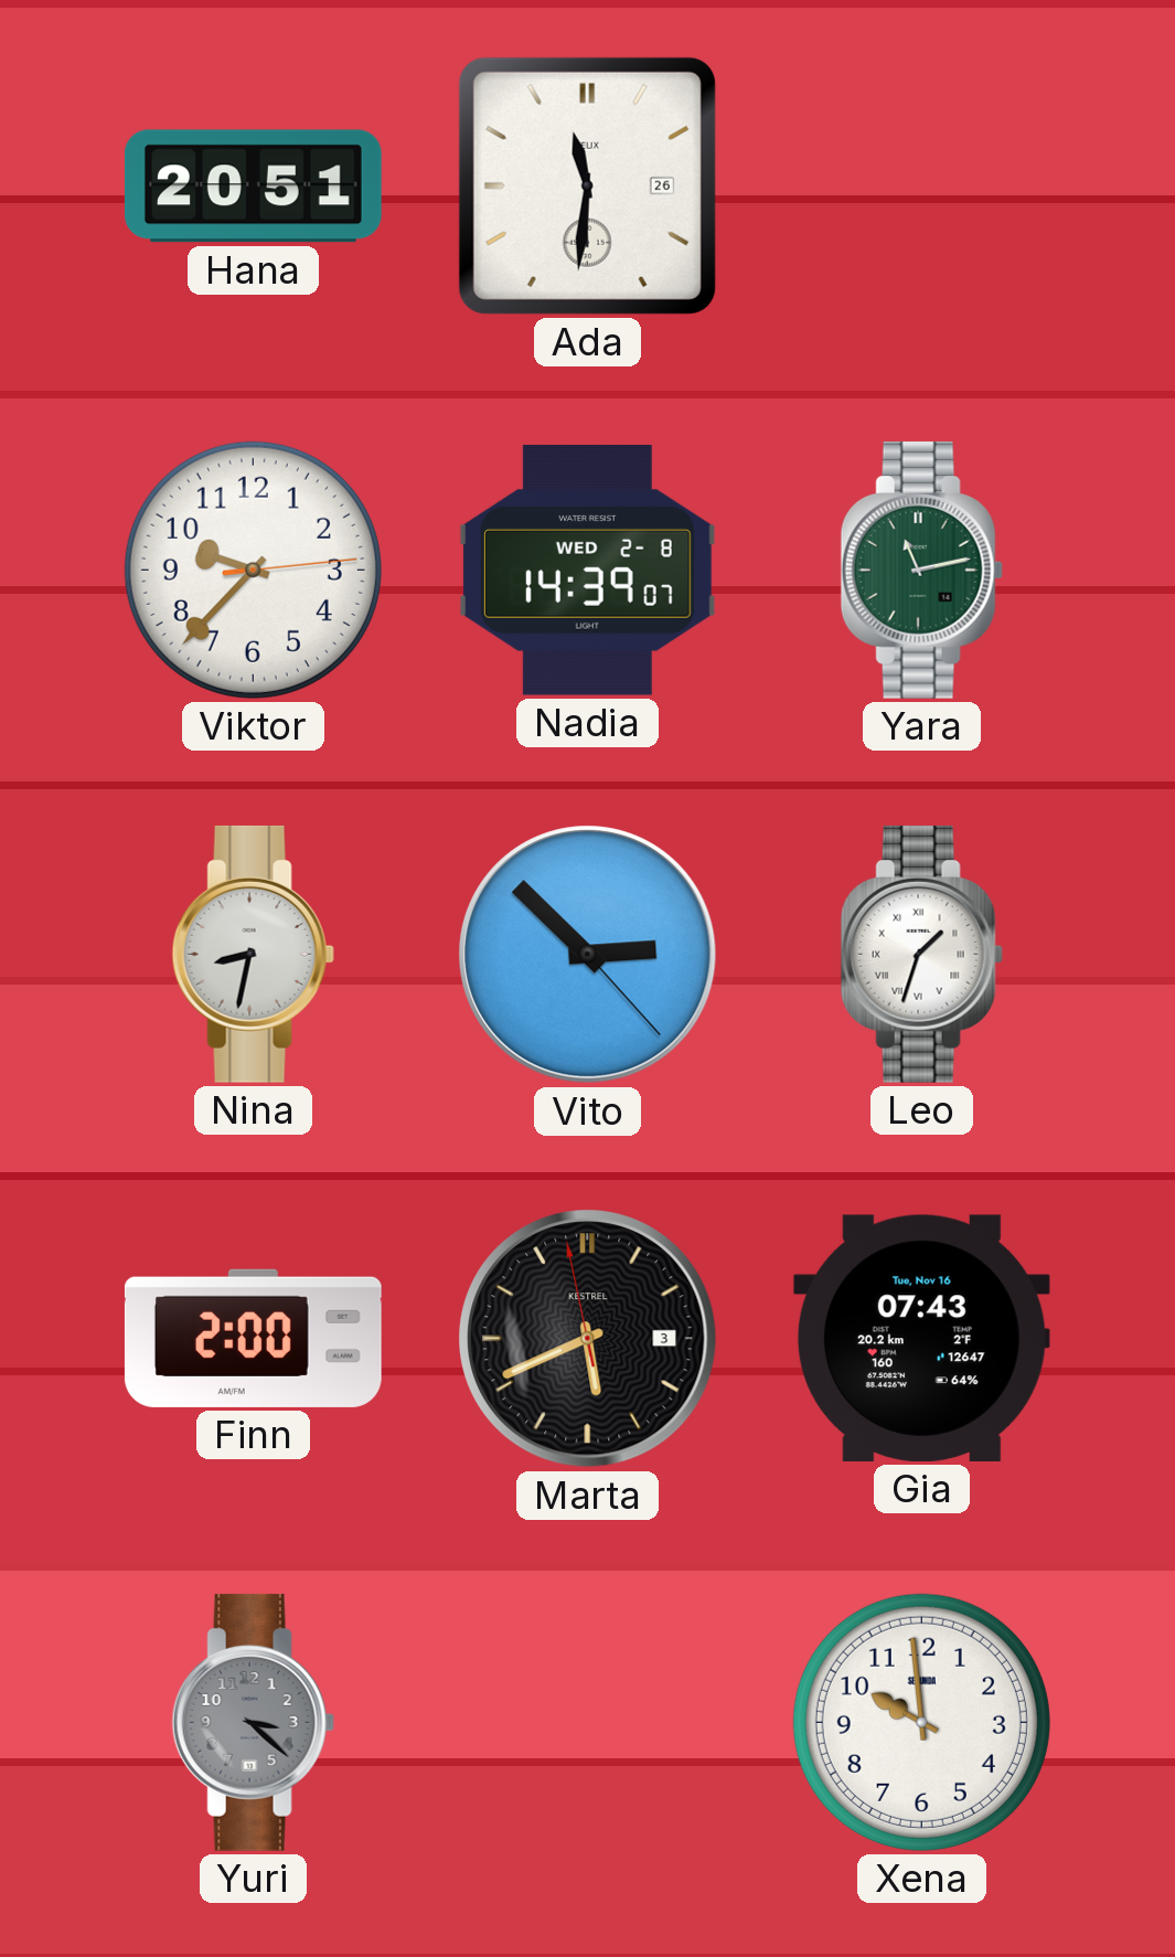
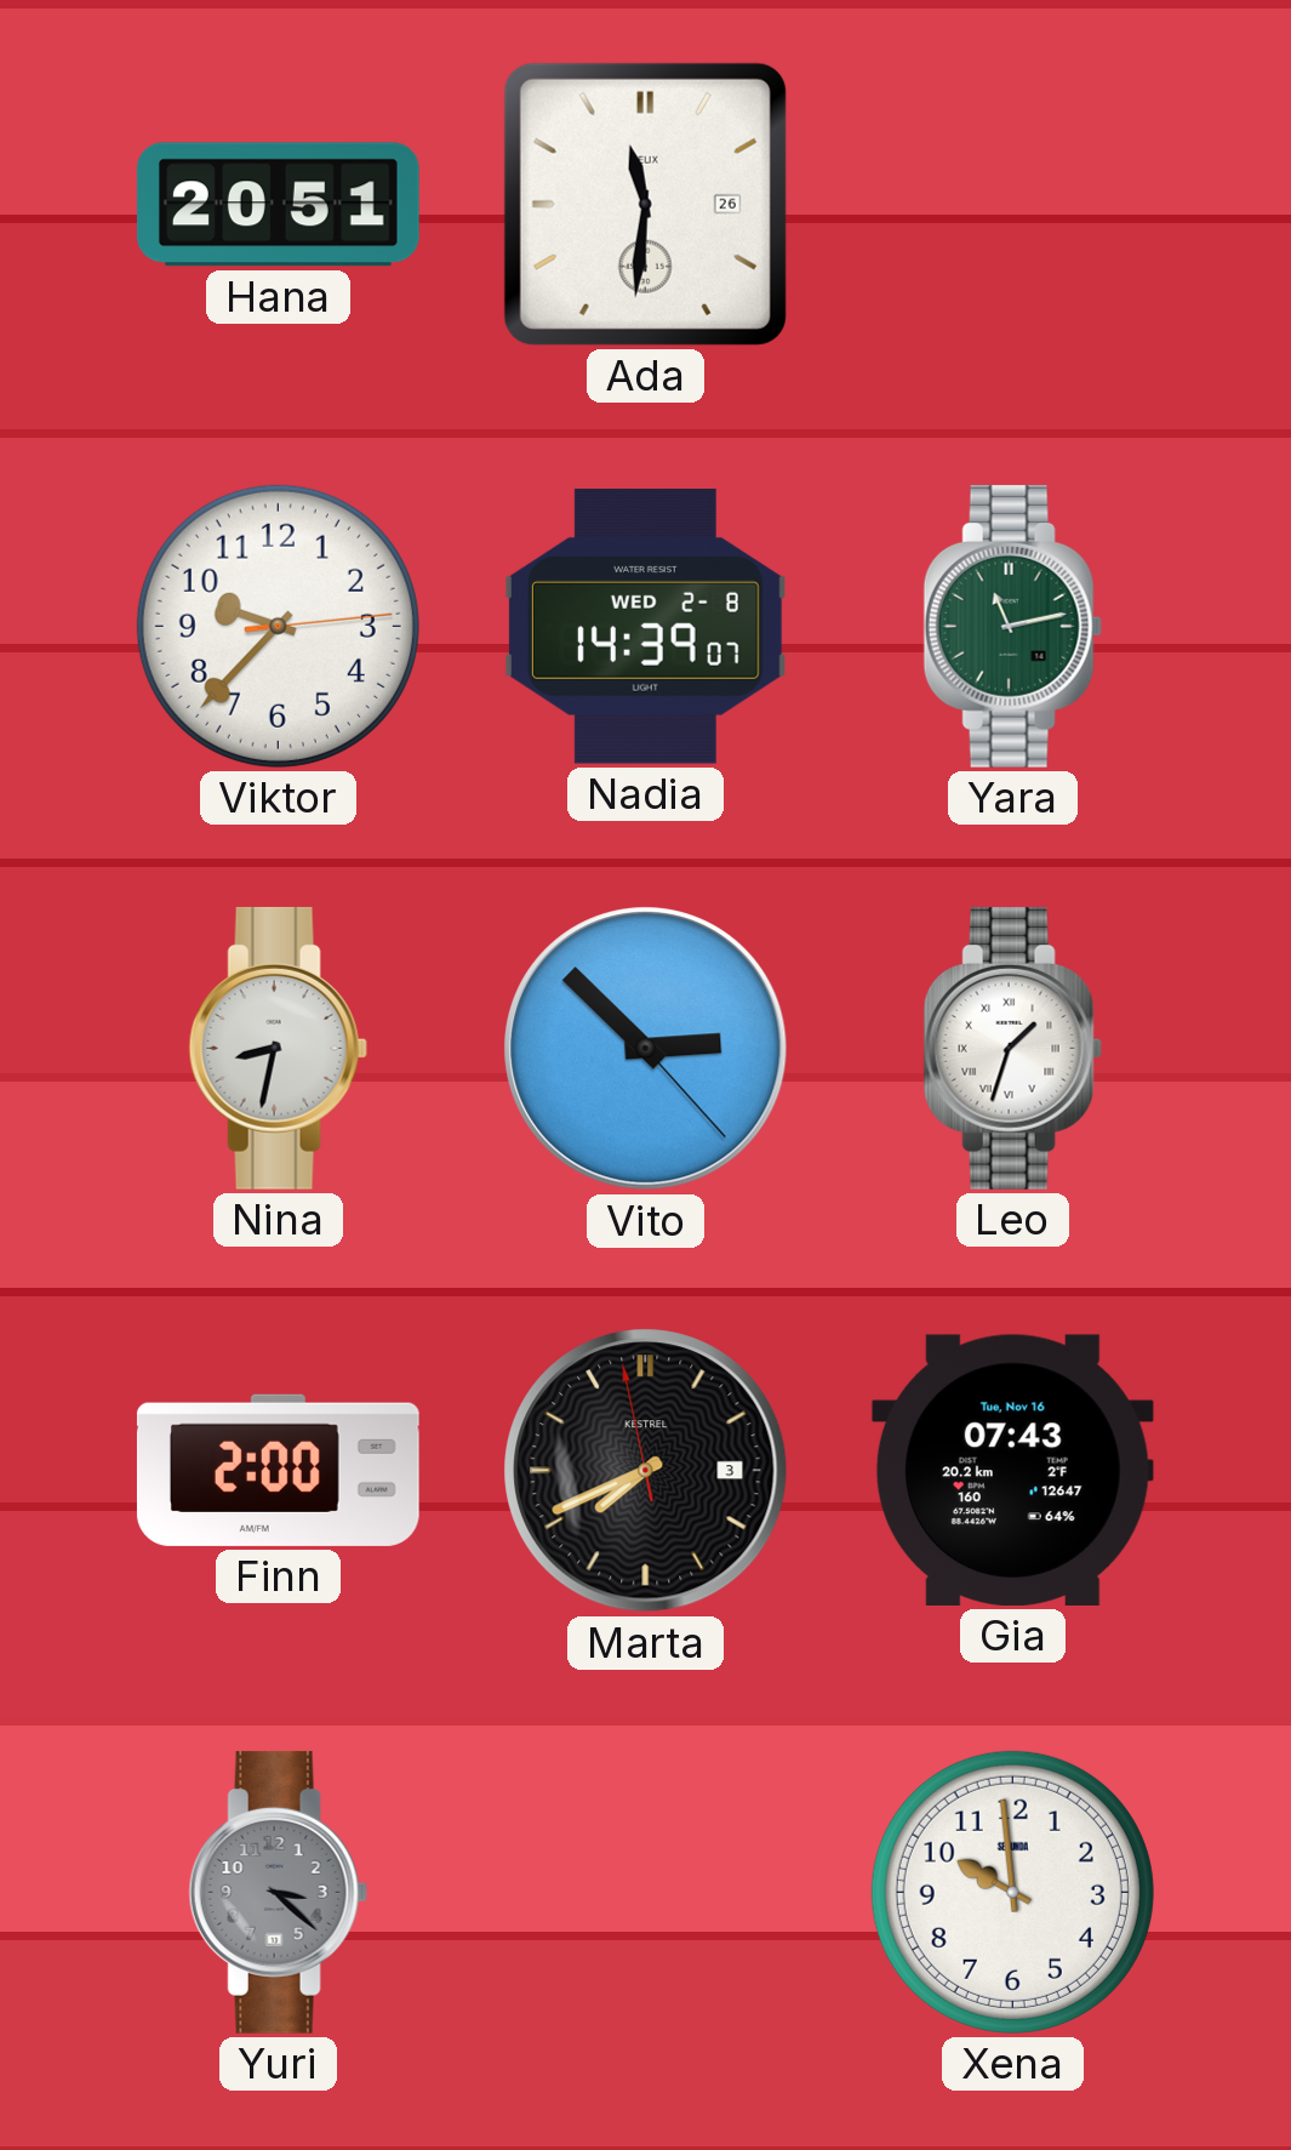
Marta: 5:40 -> 7:40 (646, 1471)
